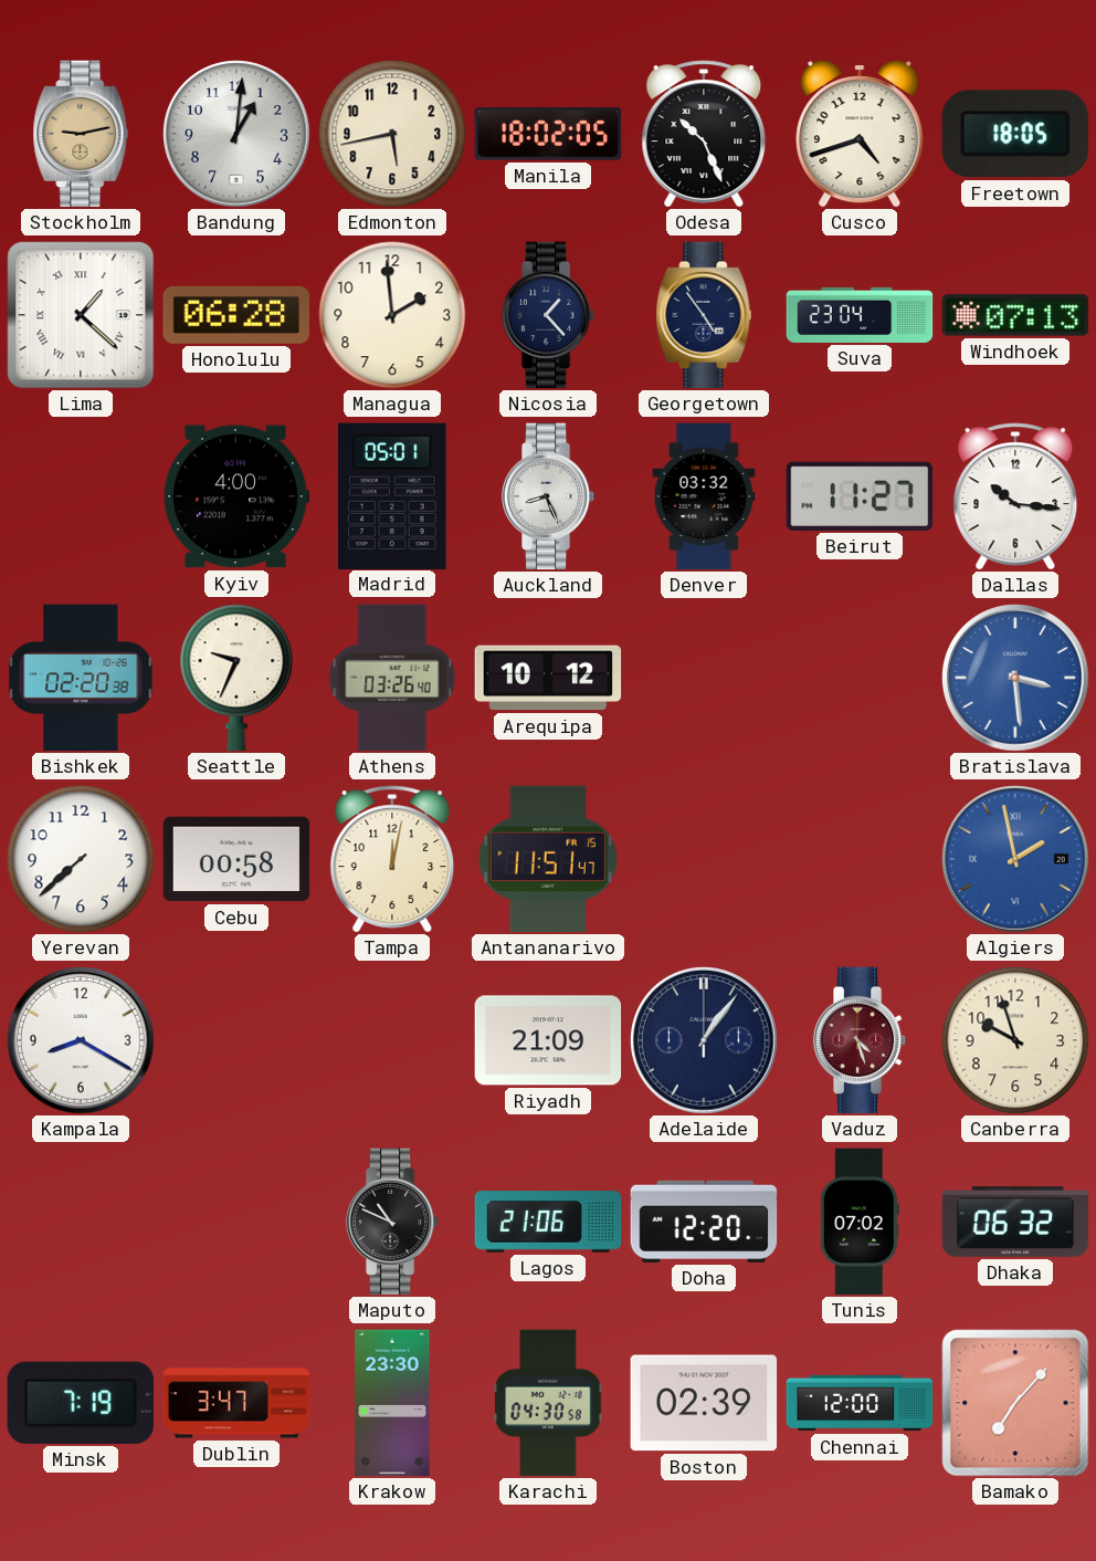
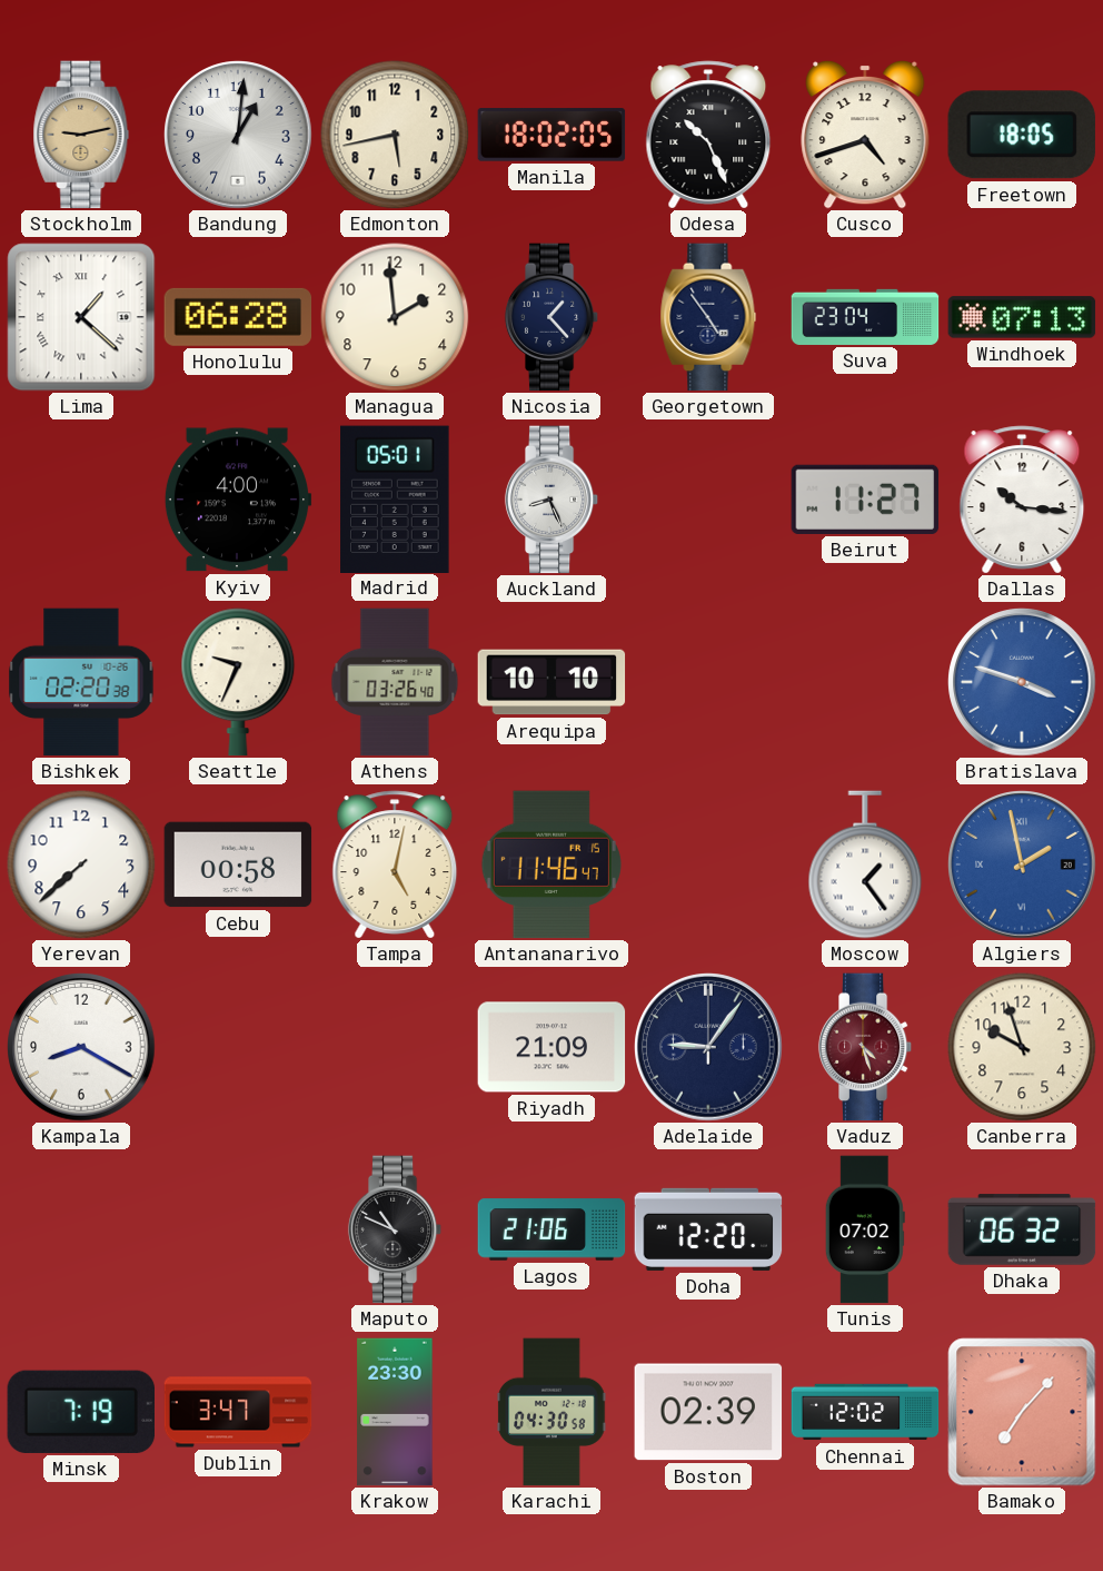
Denver: 03:32 -> none (704, 496)
Arequipa: 10:12 -> 10:10 (551, 682)
Bratislava: 3:29 -> 3:48 (1022, 682)
Tampa: 12:02 -> 5:02 (395, 864)
Antananarivo: 11:51 -> 11:46 (551, 864)
Moscow: none -> 1:24 (865, 864)
Adelaide: 1:06 -> 9:06 (708, 1047)
Chennai: 12:00 -> 12:02 (865, 1412)
